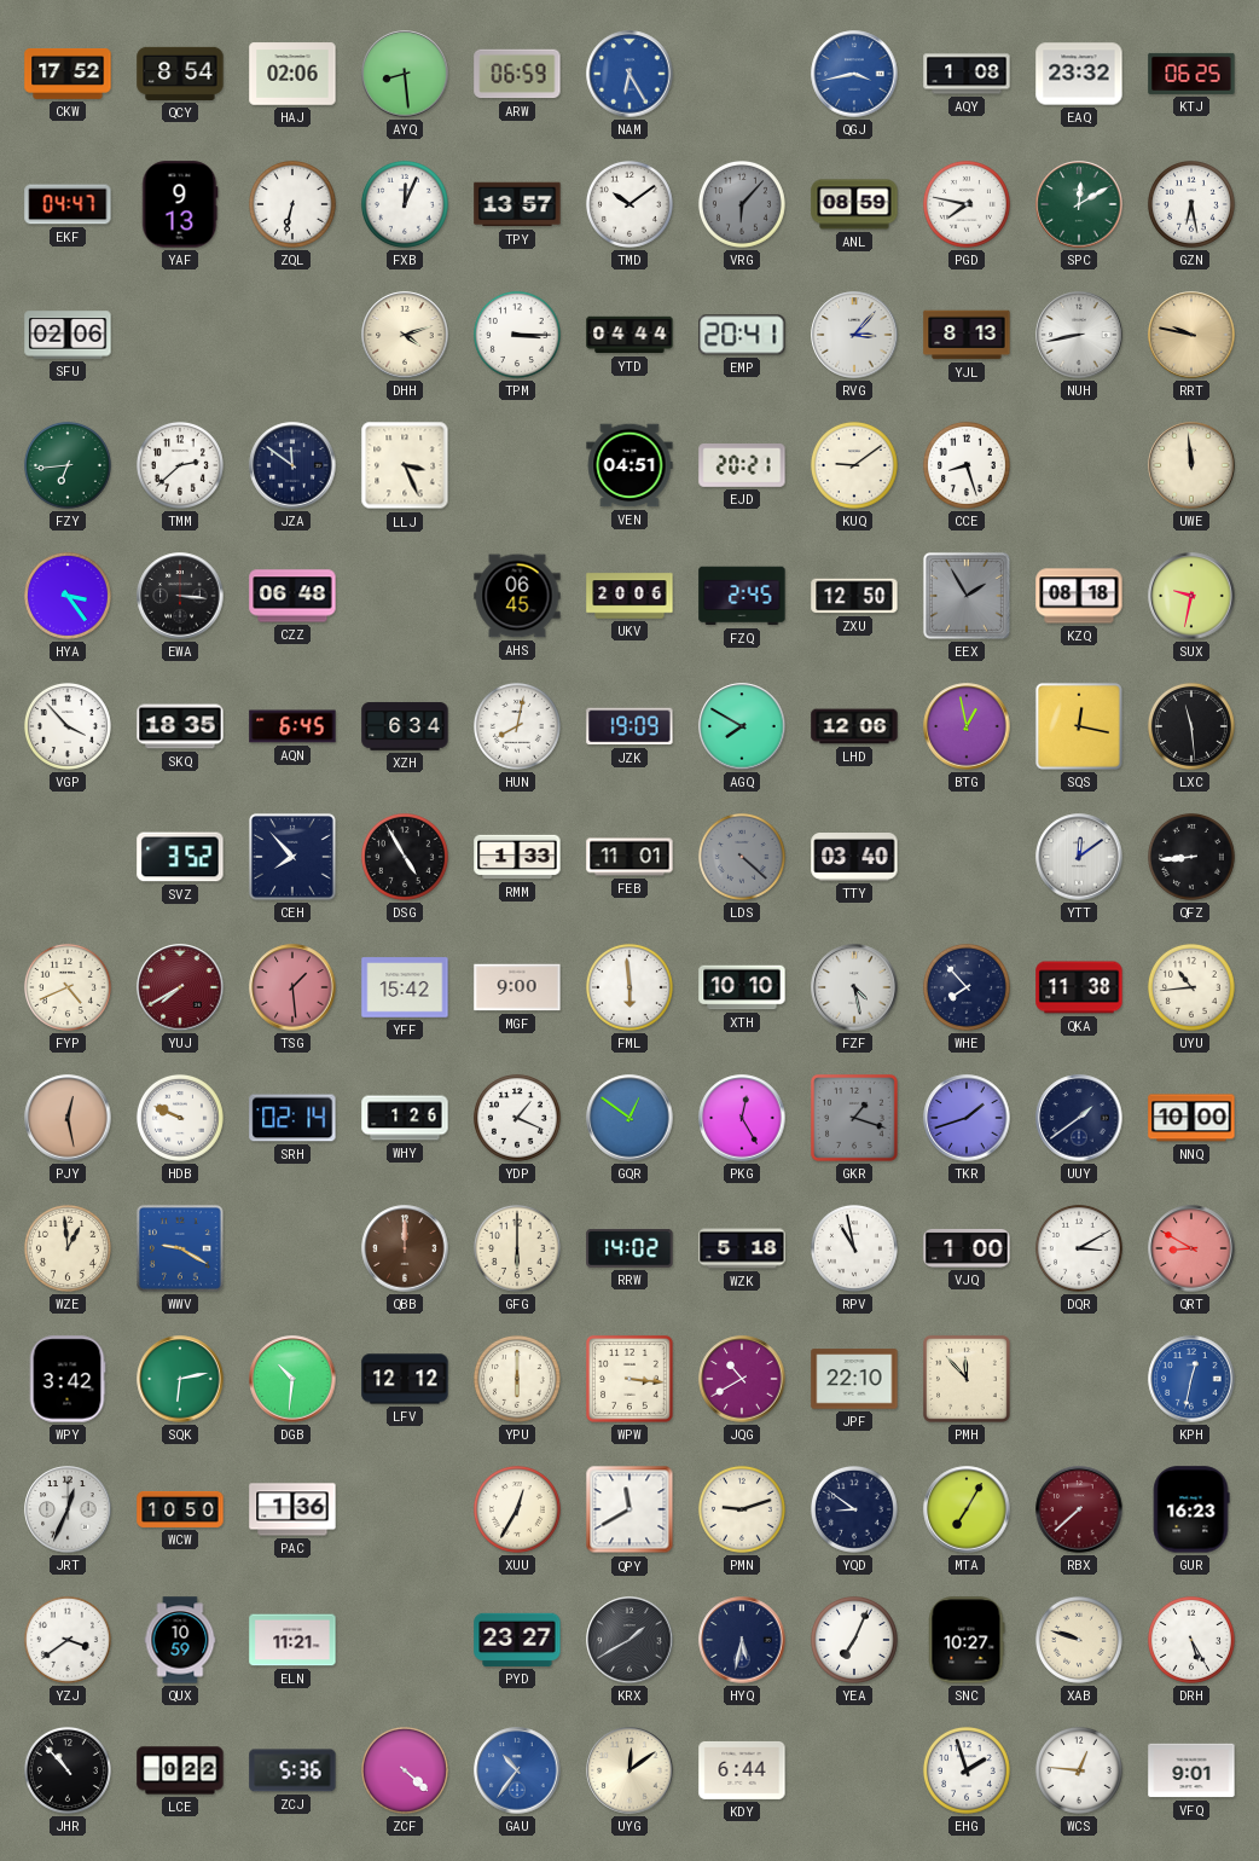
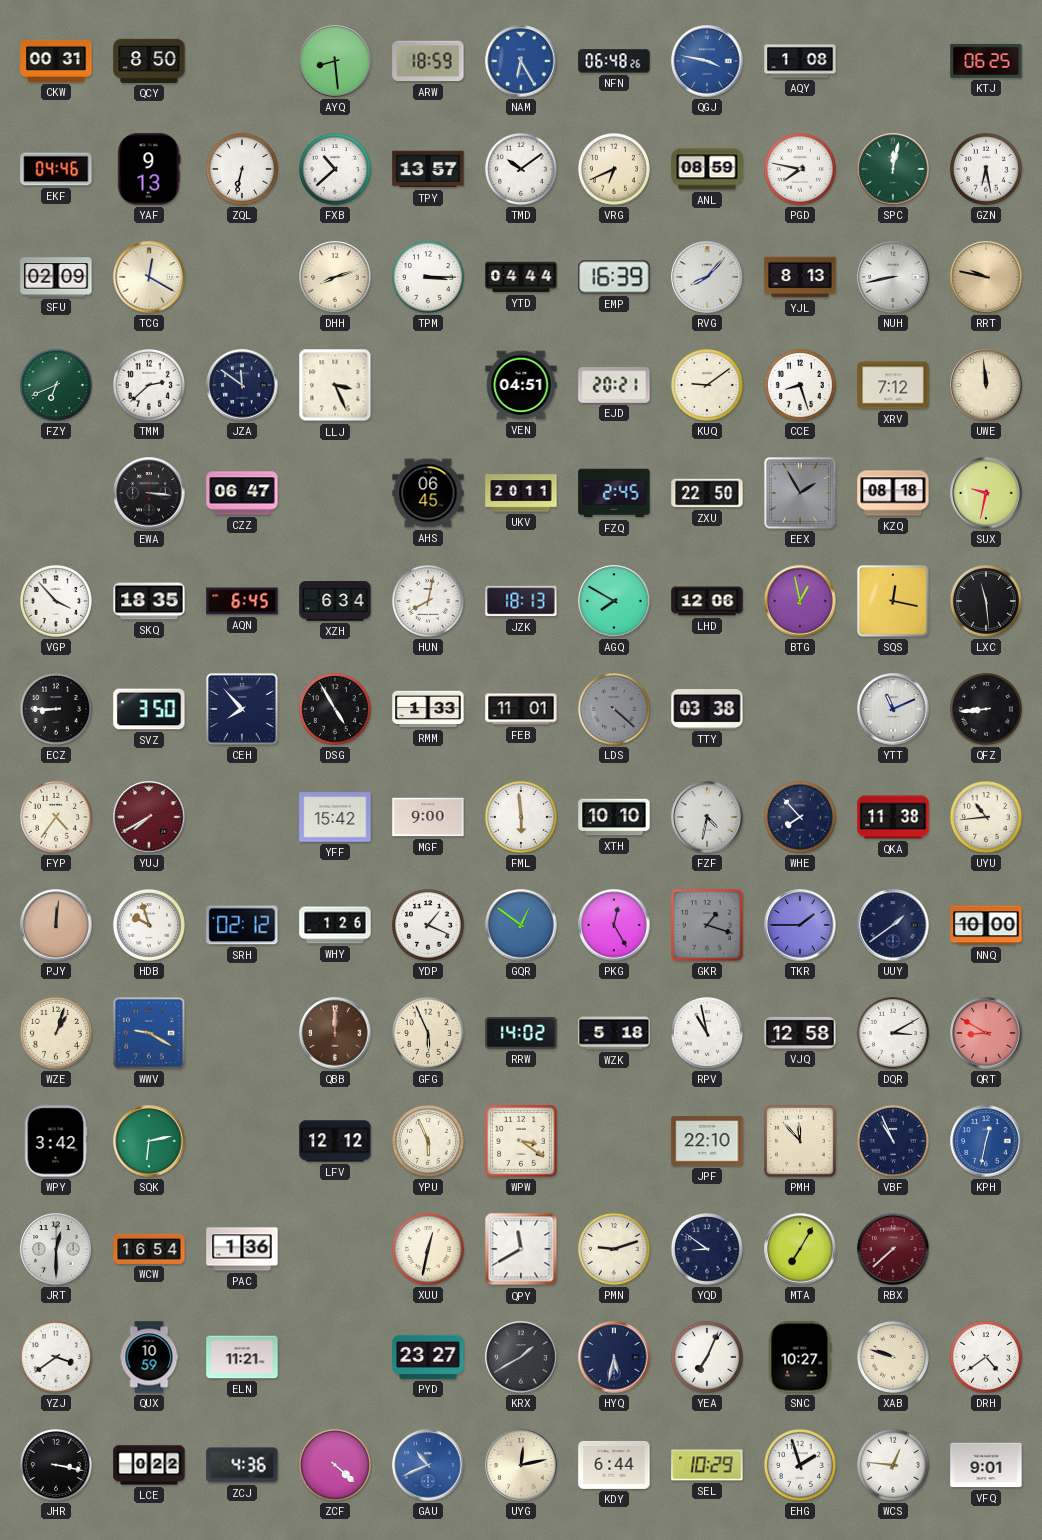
CKW: 17:52 -> 00:31 (56, 61)
QCY: 8:54 -> 8:50 (149, 61)
HAJ: 02:06 -> none (292, 74)
ARW: 06:59 -> 18:59 (428, 61)
NFN: none -> 06:48 (614, 61)
QGJ: 3:43 -> 3:47 (707, 61)
EAQ: 23:32 -> none (1079, 74)
EKF: 04:47 -> 04:46 (56, 169)
FXB: 12:04 -> 10:38 (335, 169)
VRG: 6:07 -> 6:41 (614, 169)
VRG dial: grey -> cream (614, 169)
SPC: 12:10 -> 12:02 (893, 169)
SFU: 02:06 -> 02:09 (56, 277)
TCG: none -> 12:20 (149, 277)
DHH: 4:12 -> 8:12 (335, 277)
EMP: 20:41 -> 16:39 (614, 277)
RVG: 3:07 -> 8:07 (707, 277)
FZY: 6:44 -> 6:41 (56, 385)
XRV: none -> 7:12 (893, 385)
HYA: 3:24 -> none (68, 596)
CZZ: 06:48 -> 06:47 (242, 493)
UKV: 20:06 -> 20:11 (521, 493)
ZXU: 12:50 -> 22:50 (707, 493)
JZK: 19:09 -> 18:13 (521, 601)
ECZ: none -> 8:45 (56, 709)
SVZ: 3:52 -> 3:50 (149, 709)
TTY: 03:40 -> 03:38 (707, 710)
YTT: 12:09 -> 11:11 (893, 709)
FYP: 4:41 -> 4:36 (56, 817)
TSG: 1:29 -> none (292, 987)
FZF: 4:28 -> 4:32 (707, 817)
PJY: 12:28 -> 12:01 (56, 925)
HDB: 9:49 -> 9:57 (149, 925)
SRH: 02:14 -> 02:12 (242, 925)
TKR: 1:42 -> 1:45 (800, 925)
WZE: 12:59 -> 1:03 (56, 1033)
GFG: 6:00 -> 5:56 (428, 1033)
VJQ: 1:00 -> 12:58 (800, 1033)
DGB: 10:31 -> none (292, 1379)
YPU: 6:00 -> 5:56 (428, 1141)
WPW: 3:16 -> 3:21 (521, 1141)
JQG: 10:40 -> none (742, 1379)
VBF: none -> 10:56 (893, 1141)
JRT: 12:34 -> 12:30 (56, 1249)
WCW: 10:50 -> 16:54 (149, 1249)
XUU: 12:35 -> 12:32 (428, 1249)
GUR: 16:23 -> none (1191, 1509)
DRH: 5:25 -> 4:39 (986, 1357)
JHR: 10:53 -> 3:17 (56, 1465)
ZCJ: 5:36 -> 4:36 (242, 1465)
GAU: 10:36 -> 10:41 (428, 1465)
UYG: 12:09 -> 12:13 (521, 1465)
SEL: none -> 10:29 (707, 1465)
